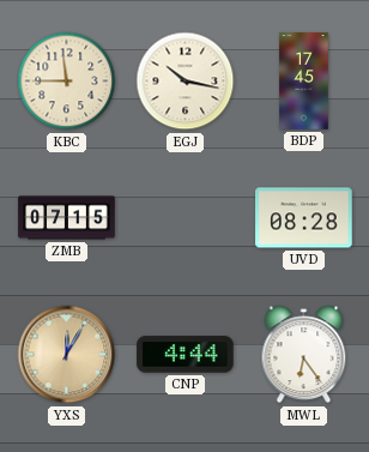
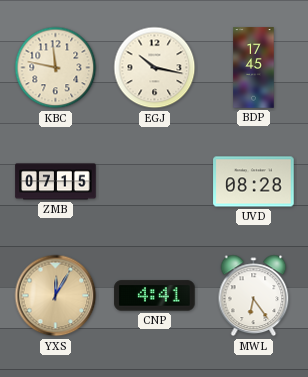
KBC: 11:45 -> 11:47 (56, 68)
CNP: 4:44 -> 4:41 (155, 296)
